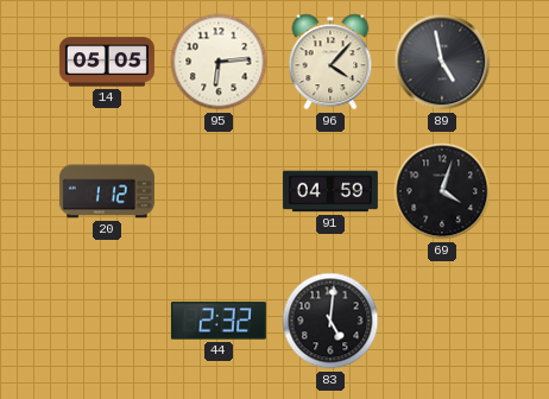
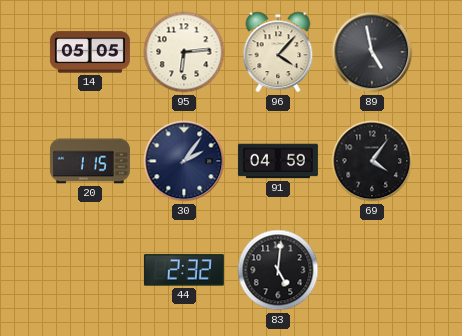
20: 1:12 -> 1:15 (90, 161)
30: none -> 2:06 (184, 161)
69: 4:03 -> 4:06 (372, 161)
